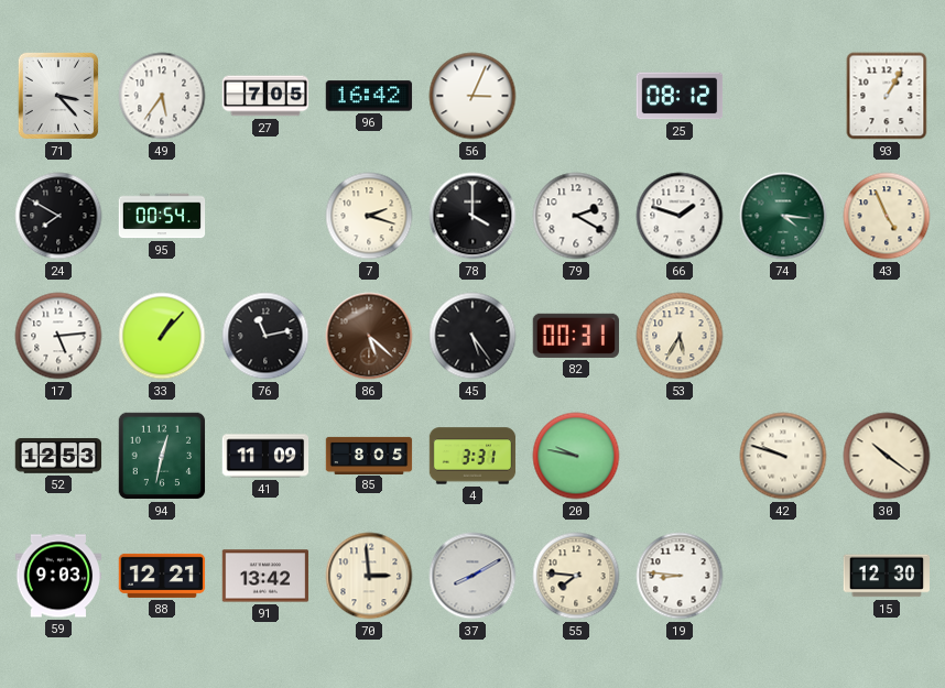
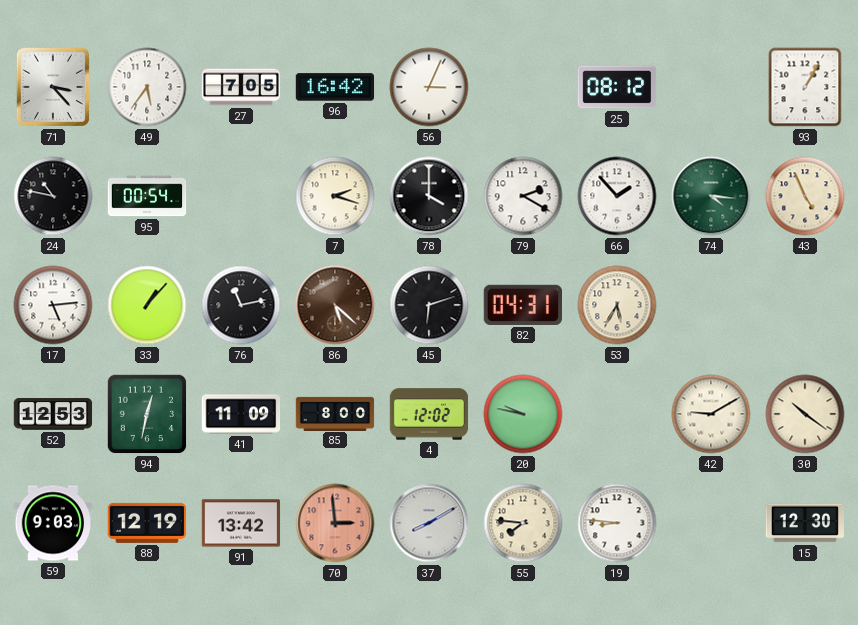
24: 7:50 -> 10:47 (53, 196)
66: 1:48 -> 1:53 (617, 196)
45: 5:24 -> 6:12 (429, 305)
82: 00:31 -> 04:31 (522, 305)
85: 8:05 -> 8:00 (335, 413)
4: 3:31 -> 12:02 (429, 414)
42: 9:48 -> 9:10 (711, 414)
88: 12:21 -> 12:19 (147, 523)
70 dial: cream -> salmon (335, 523)
